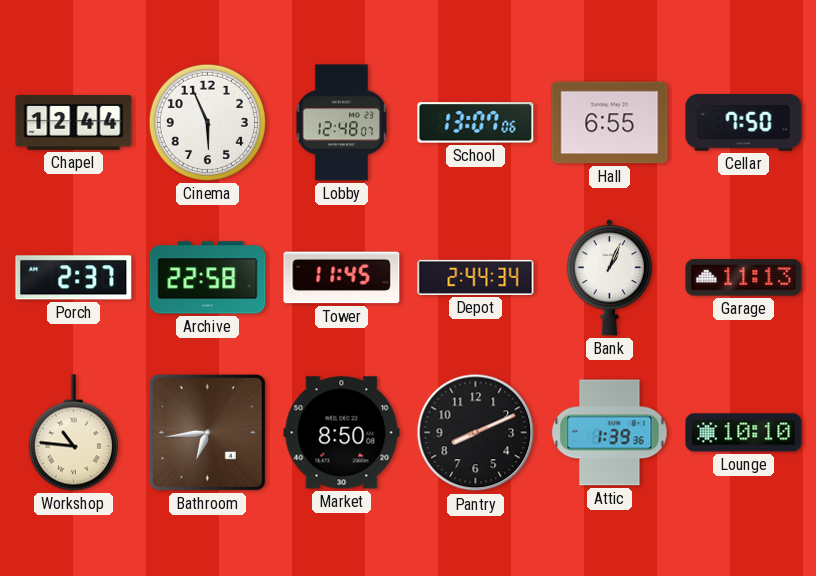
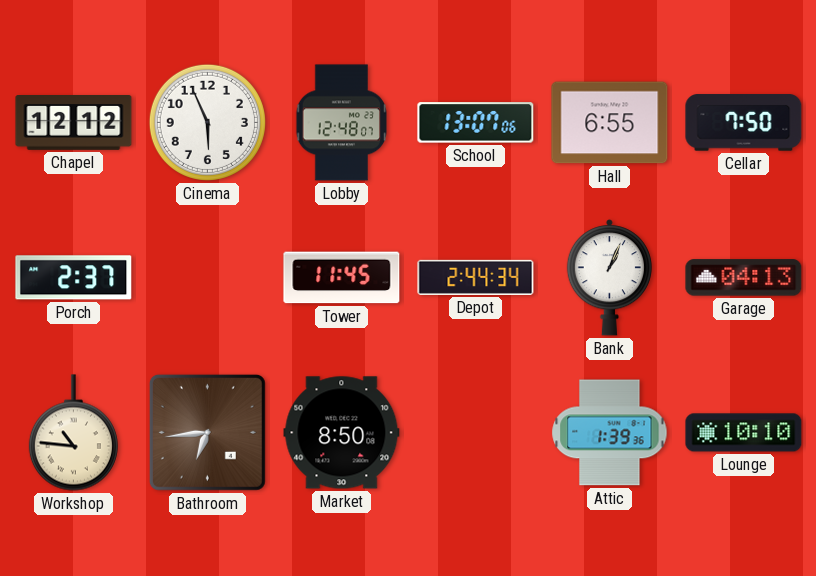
Chapel: 12:44 -> 12:12 (74, 123)
Archive: 22:58 -> none (208, 278)
Garage: 11:13 -> 04:13 (744, 278)
Pantry: 8:11 -> none (476, 433)
